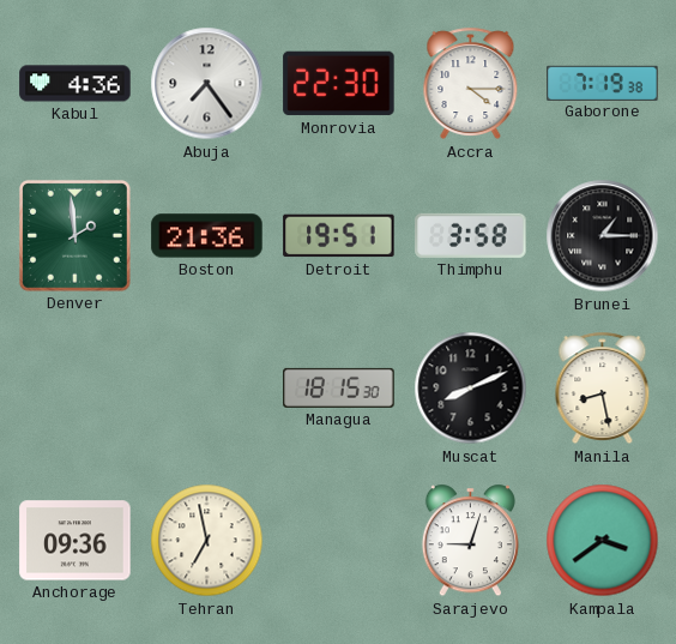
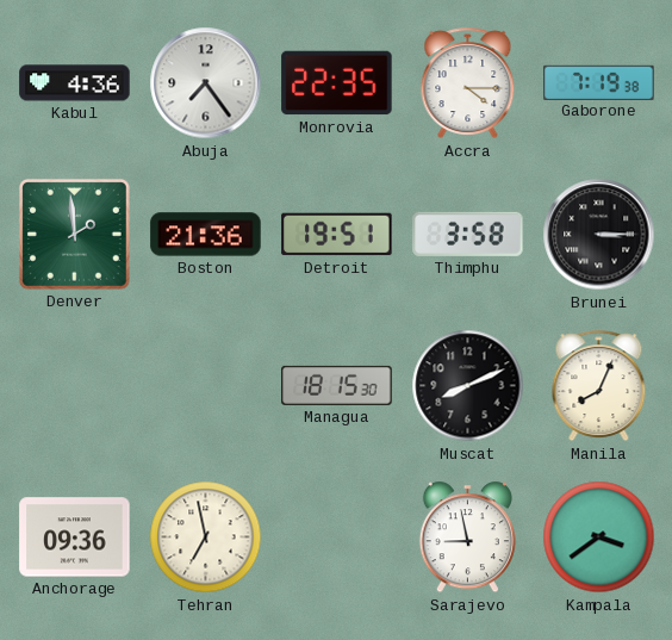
Monrovia: 22:30 -> 22:35 (337, 83)
Brunei: 1:15 -> 3:15 (599, 235)
Manila: 8:28 -> 8:04 (599, 386)
Sarajevo: 9:03 -> 8:58 (467, 538)
